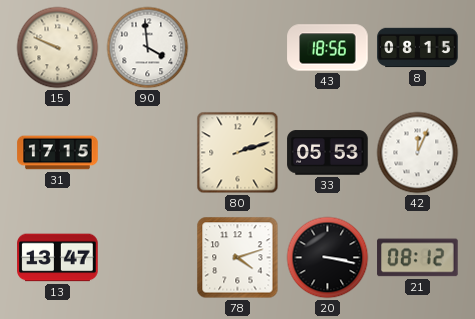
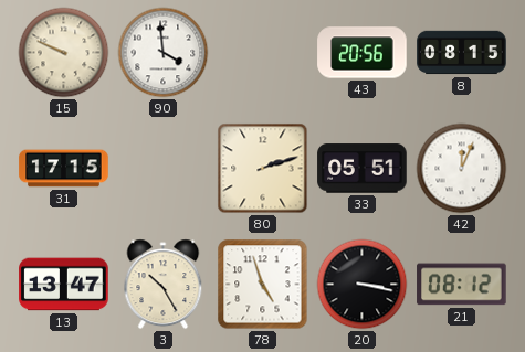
43: 18:56 -> 20:56 (363, 53)
33: 05:53 -> 05:51 (363, 169)
3: none -> 10:25 (164, 285)
78: 4:12 -> 4:57 (263, 285)
